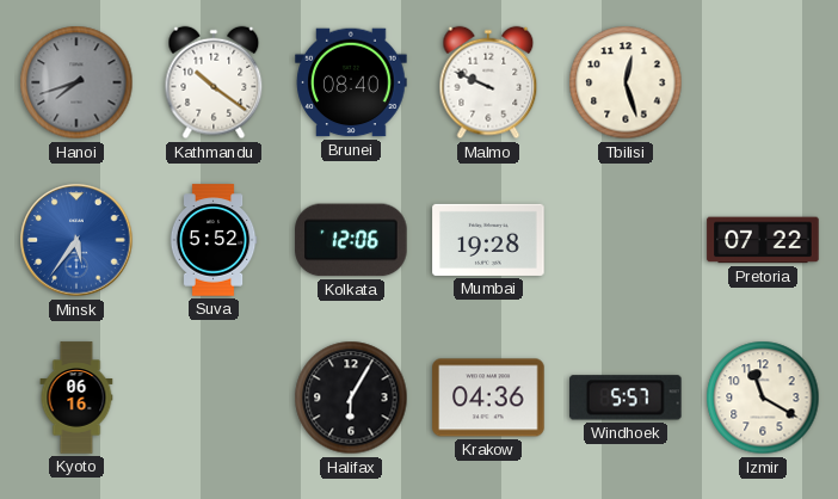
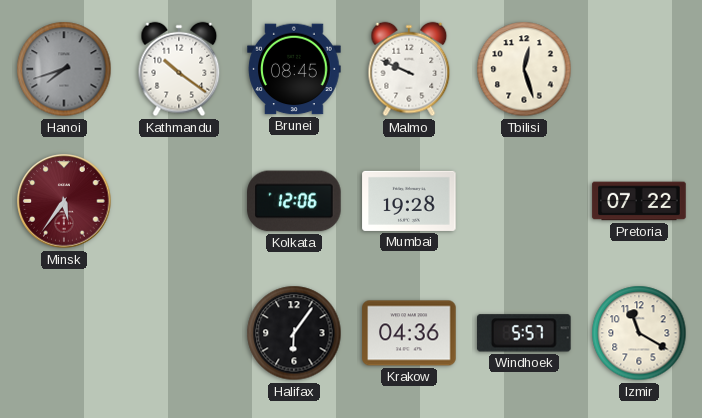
Brunei: 08:40 -> 08:45 (294, 69)
Minsk dial: blue -> burgundy (64, 201)
Suva: 5:52 -> none (214, 240)
Kyoto: 06:16 -> none (76, 398)
Halifax: 6:05 -> 6:06 (294, 333)
